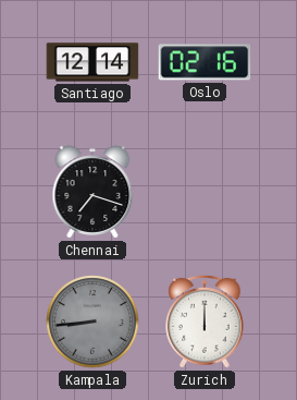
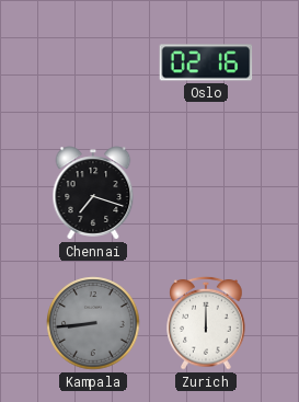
Santiago: 12:14 -> none (92, 62)
